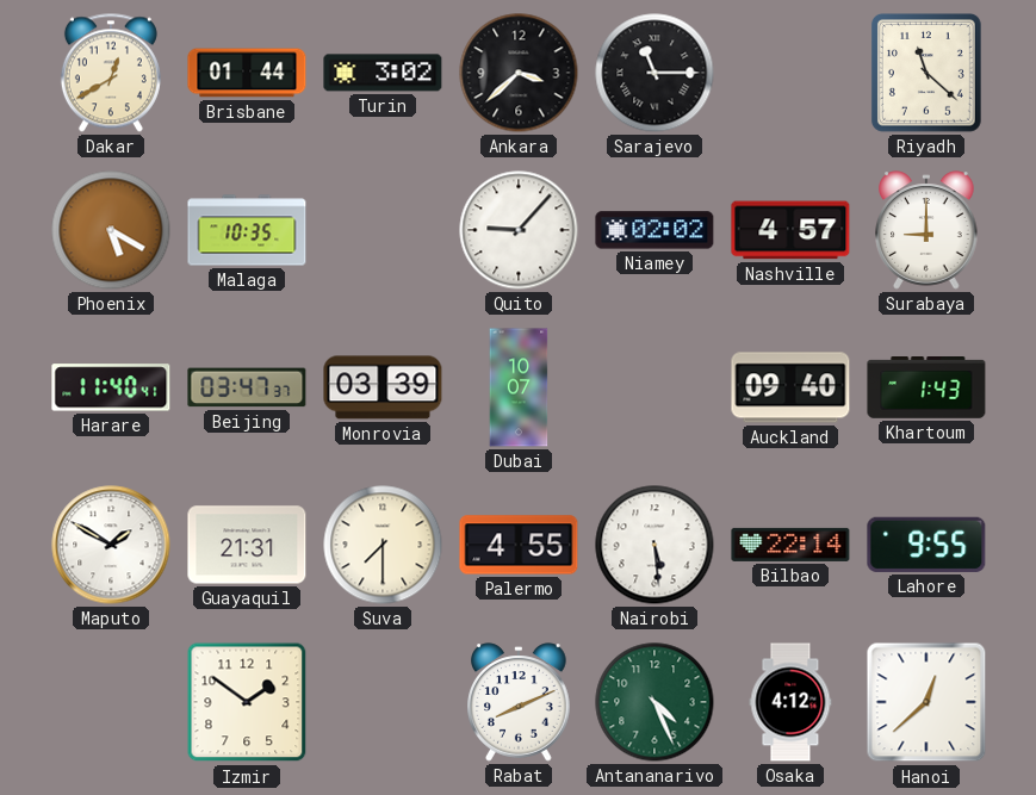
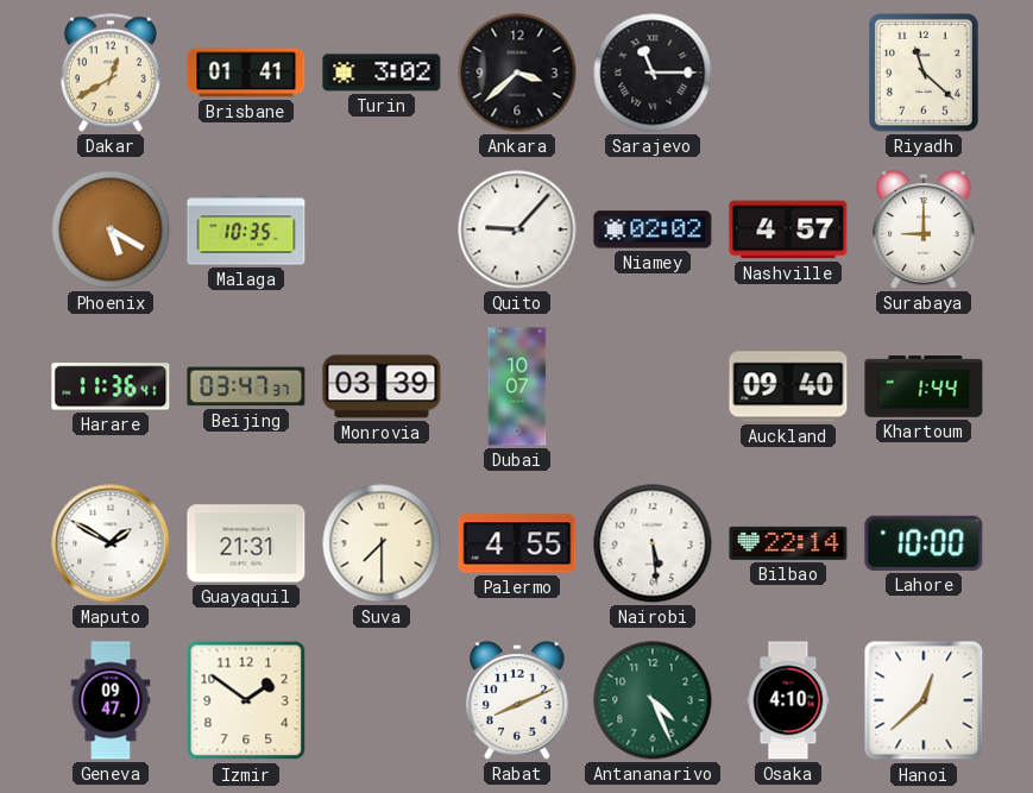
Brisbane: 01:44 -> 01:41 (246, 73)
Harare: 11:40 -> 11:36 (111, 386)
Khartoum: 1:43 -> 1:44 (924, 388)
Lahore: 9:55 -> 10:00 (924, 543)
Geneva: none -> 09:47 (111, 700)
Osaka: 4:12 -> 4:10 (788, 700)
